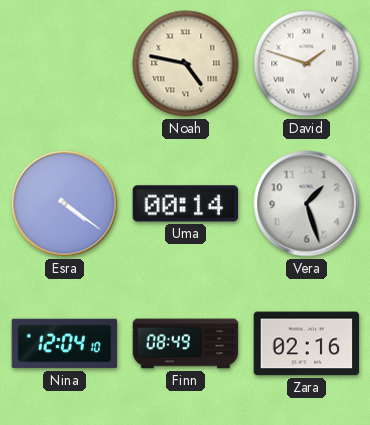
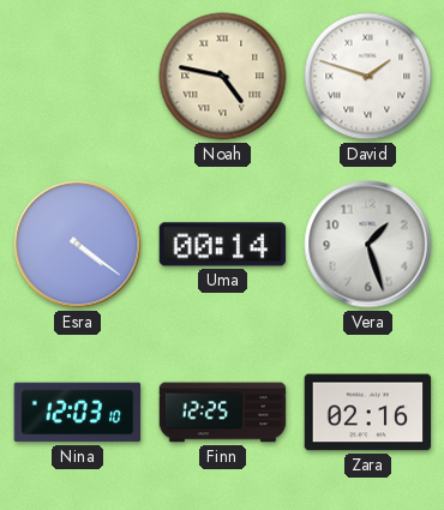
Nina: 12:04 -> 12:03 (78, 413)
Finn: 08:49 -> 12:25 (223, 413)
